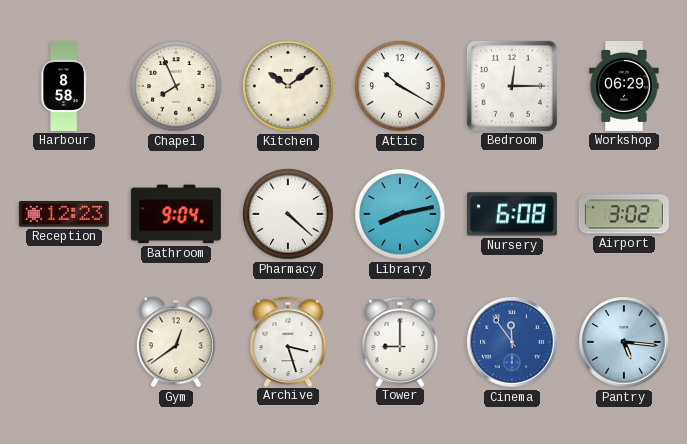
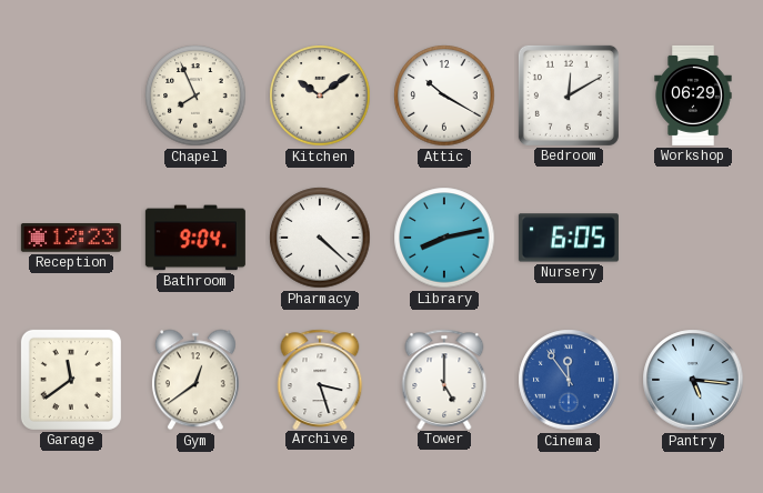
Harbour: 8:58 -> none (64, 86)
Bedroom: 12:15 -> 12:10 (569, 95)
Nursery: 6:08 -> 6:05 (569, 238)
Airport: 3:02 -> none (624, 214)
Garage: none -> 11:39 (71, 380)
Tower: 9:00 -> 5:00 (444, 379)
